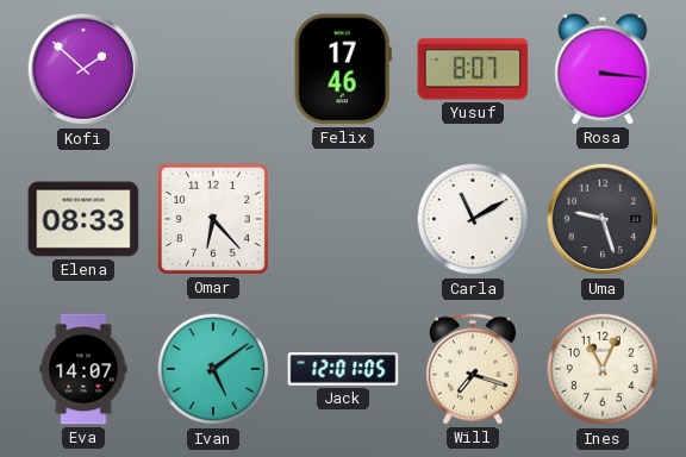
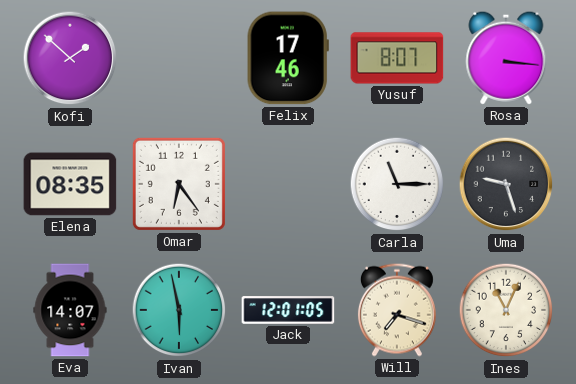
Elena: 08:33 -> 08:35 (70, 184)
Omar: 6:23 -> 6:24 (179, 184)
Carla: 11:10 -> 11:15 (397, 184)
Ivan: 5:09 -> 5:58 (179, 310)
